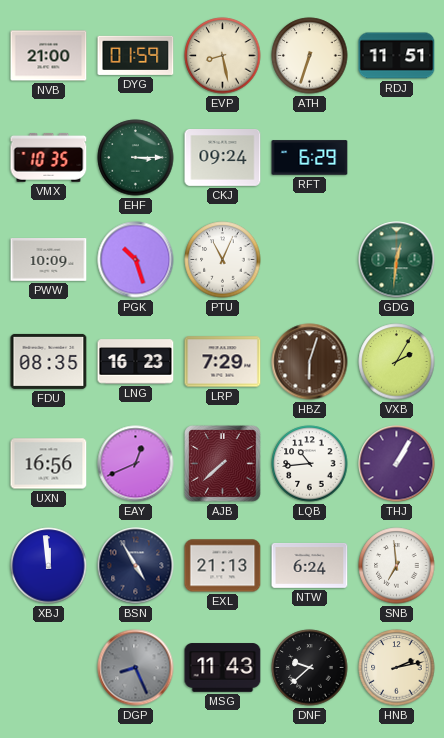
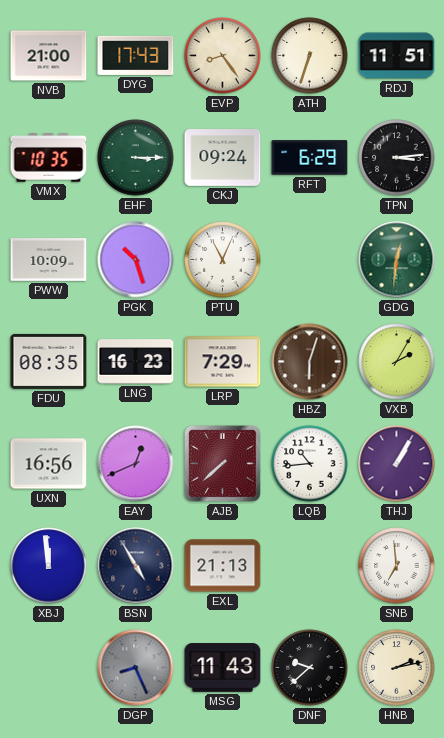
DYG: 01:59 -> 17:43 (136, 55)
EVP: 8:28 -> 8:24 (223, 56)
TPN: none -> 3:14 (397, 158)
NTW: 6:24 -> none (310, 565)
